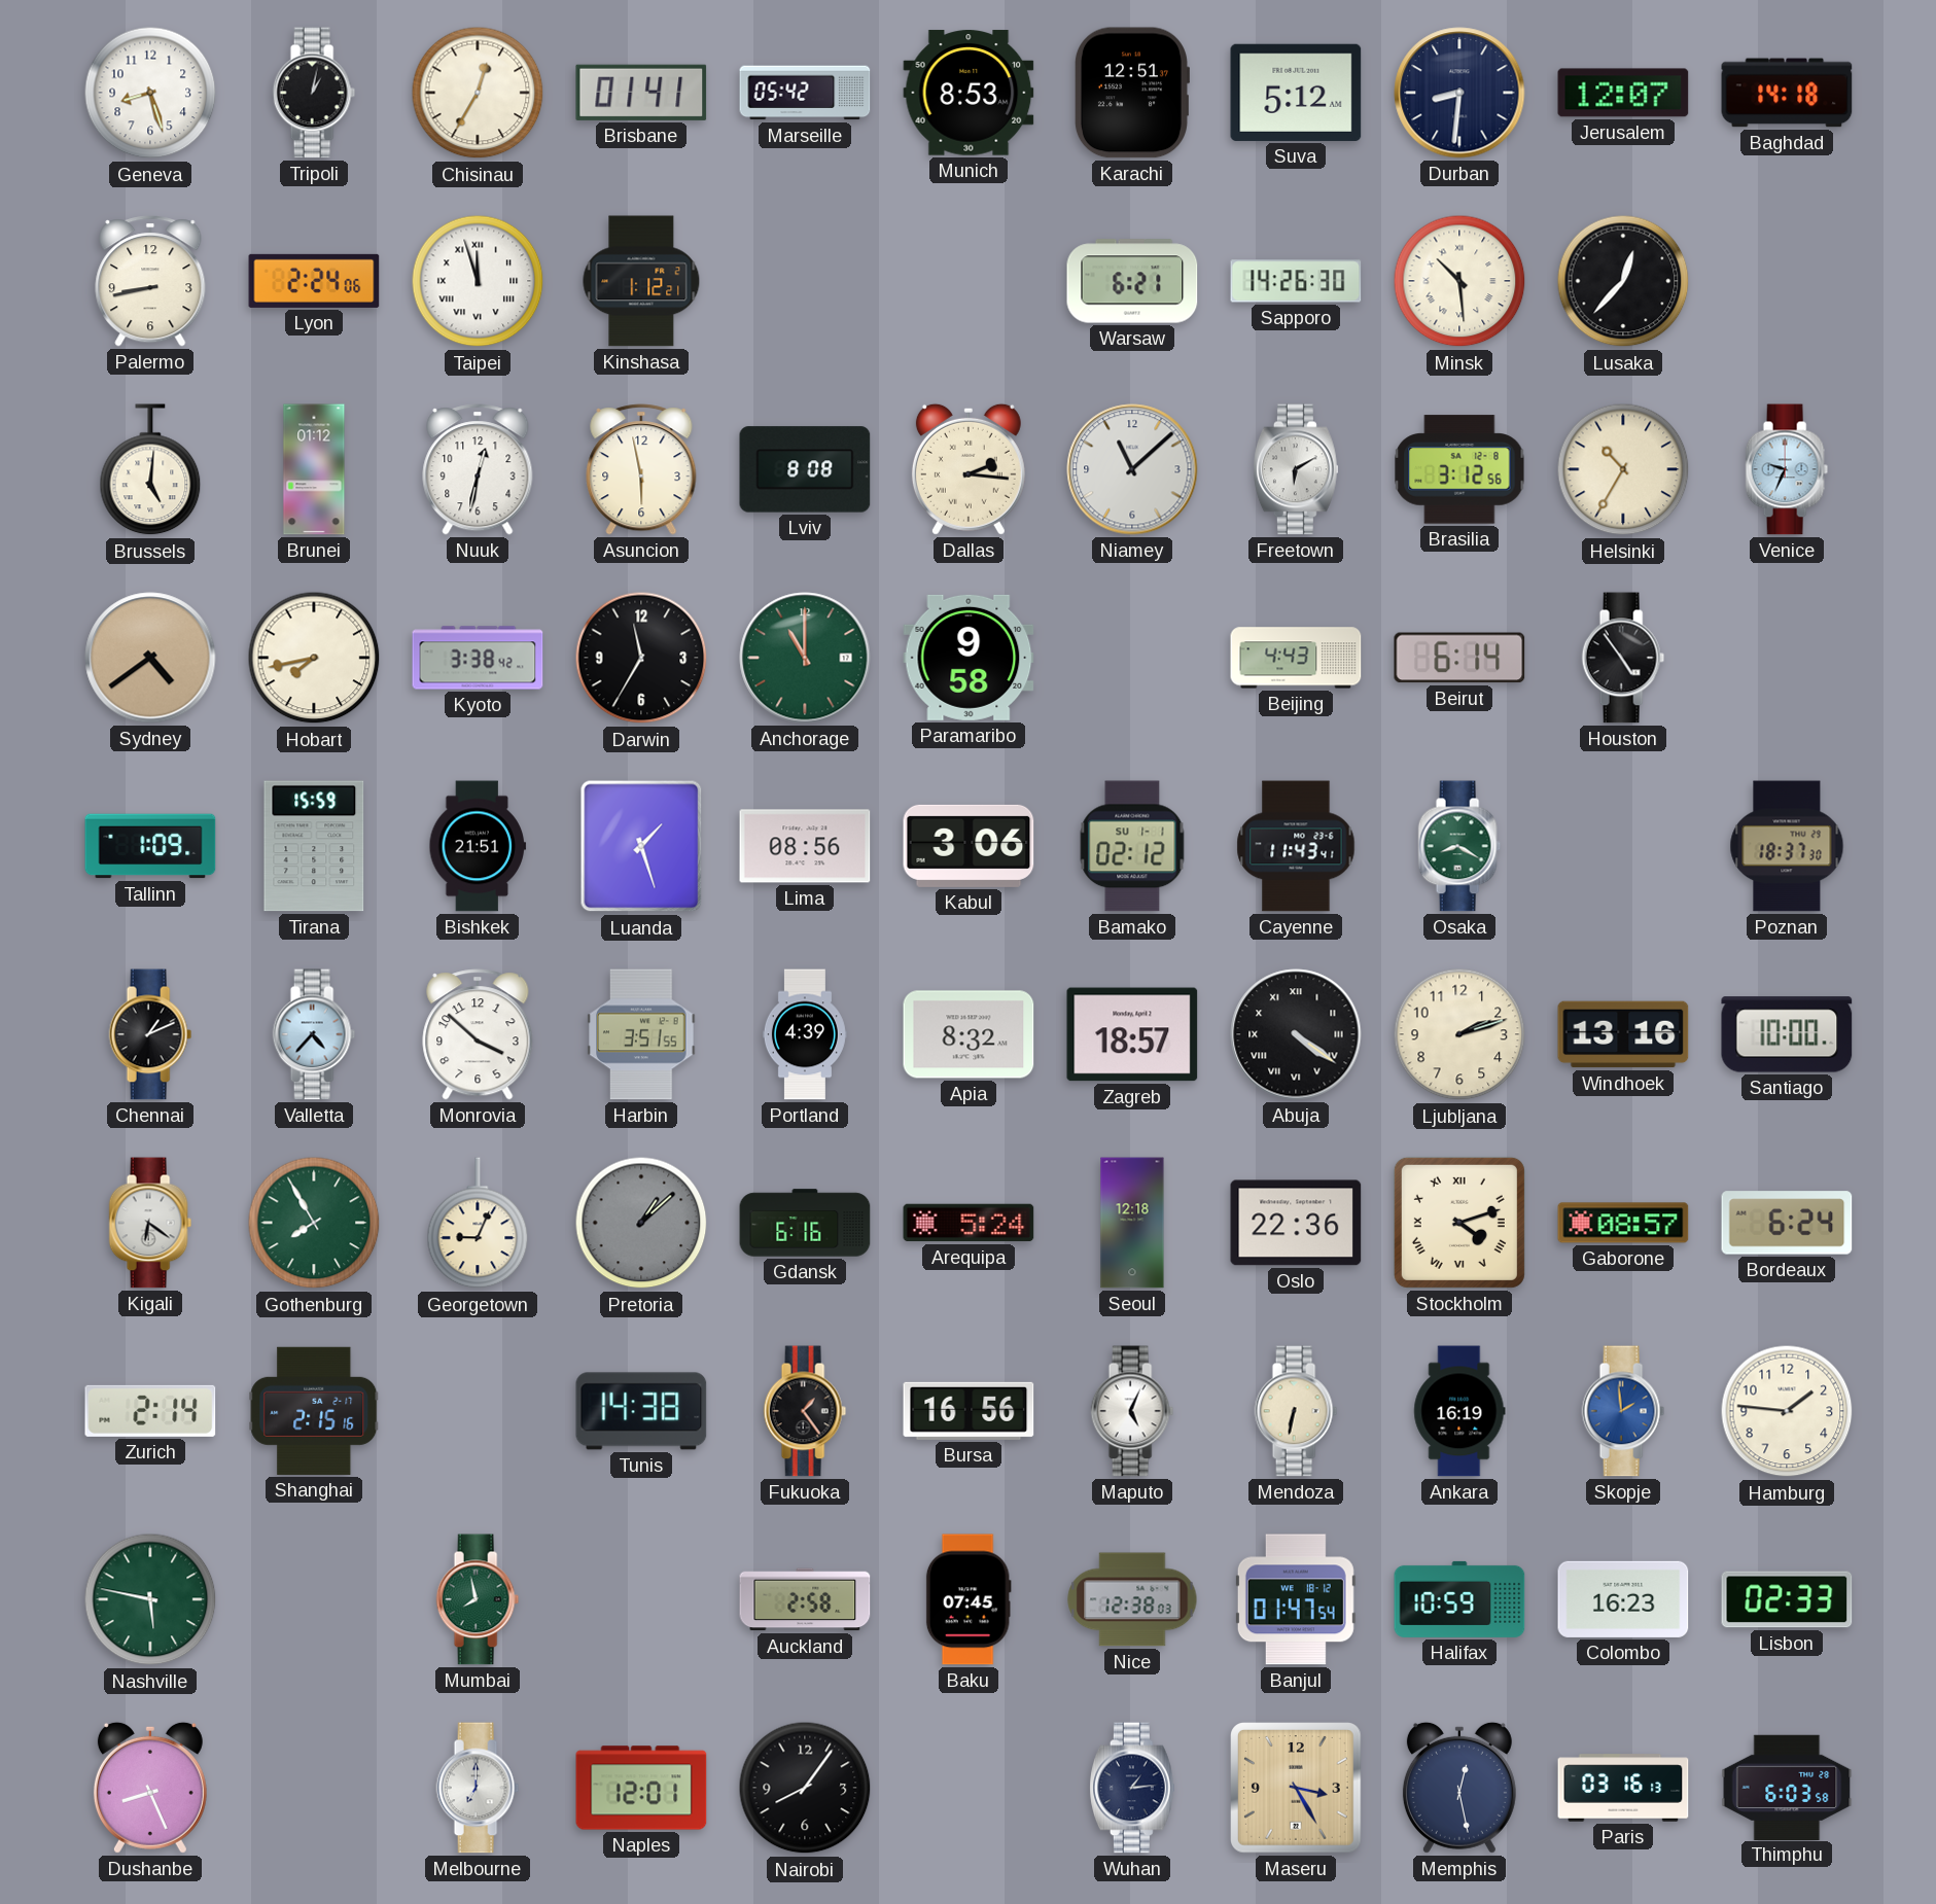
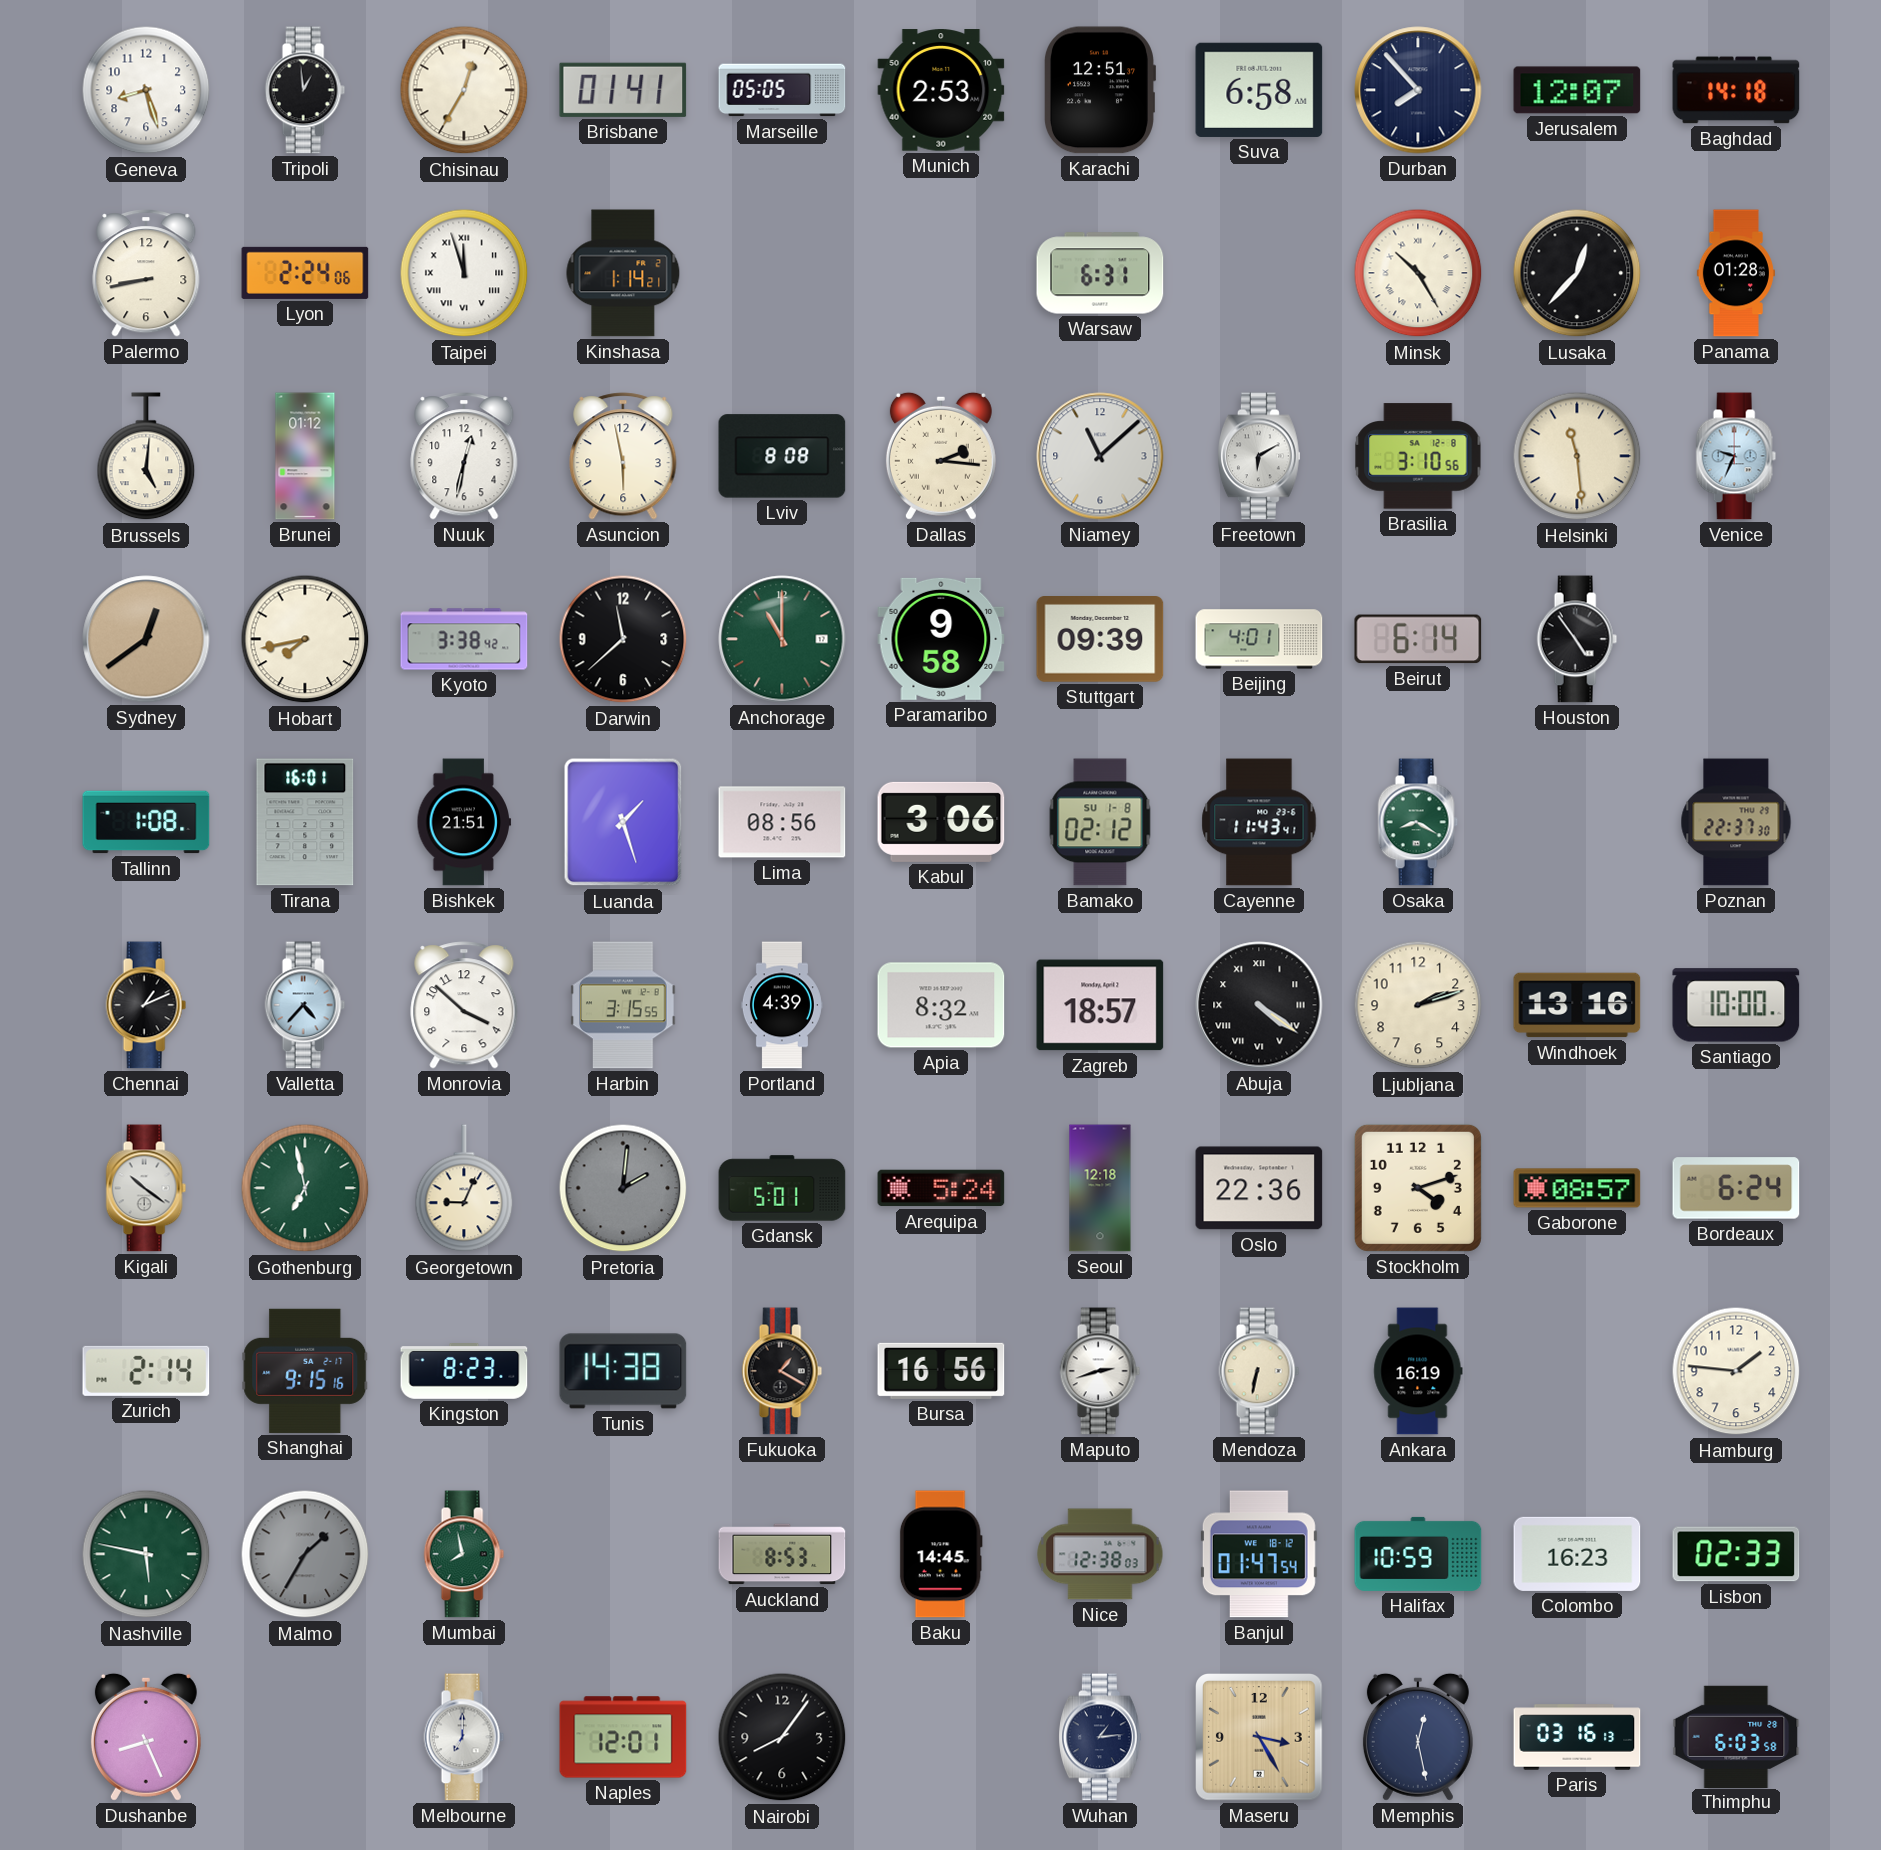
Tripoli: 1:02 -> 12:59 (305, 90)
Marseille: 05:42 -> 05:05 (782, 90)
Munich: 8:53 -> 2:53 (941, 90)
Suva: 5:12 -> 6:58 (1259, 90)
Durban: 8:31 -> 7:53 (1418, 90)
Kinshasa: 1:12 -> 1:14 (623, 273)
Warsaw: 6:21 -> 6:31 (1100, 273)
Sapporo: 14:26 -> none (1296, 281)
Minsk: 10:29 -> 10:25 (1418, 273)
Panama: none -> 01:28 (1736, 273)
Brasilia: 3:12 -> 3:10 (1418, 456)
Helsinki: 10:35 -> 11:29 (1577, 456)
Sydney: 4:39 -> 12:39 (146, 639)
Darwin: 11:35 -> 11:38 (623, 639)
Stuttgart: none -> 09:39 (1100, 640)
Beijing: 4:43 -> 4:01 (1259, 639)
Tallinn: 1:09 -> 1:08 (146, 822)
Tirana: 15:59 -> 16:01 (305, 822)
Bamako date: SU 1-1 -> SU 1-8 (1100, 822)
Poznan: 18:37 -> 22:37 (1736, 822)
Harbin: 3:51 -> 3:15 (623, 1005)
Kigali: 6:21 -> 10:21 (146, 1188)
Gothenburg: 7:55 -> 6:58 (305, 1188)
Pretoria: 1:08 -> 2:01 (623, 1188)
Gdansk: 6:16 -> 5:01 (782, 1188)
Stockholm numerals: Roman -> Arabic (1418, 1188)
Shanghai: 2:15 -> 9:15 (305, 1371)
Kingston: none -> 8:23 (464, 1372)
Fukuoka: 1:24 -> 1:20 (782, 1371)
Maputo: 5:04 -> 2:42 (1100, 1371)
Skopje: 1:59 -> none (1623, 1411)
Malmo: none -> 1:35 (305, 1554)
Auckland: 2:58 -> 8:53 (782, 1554)
Baku: 07:45 -> 14:45 (941, 1554)
